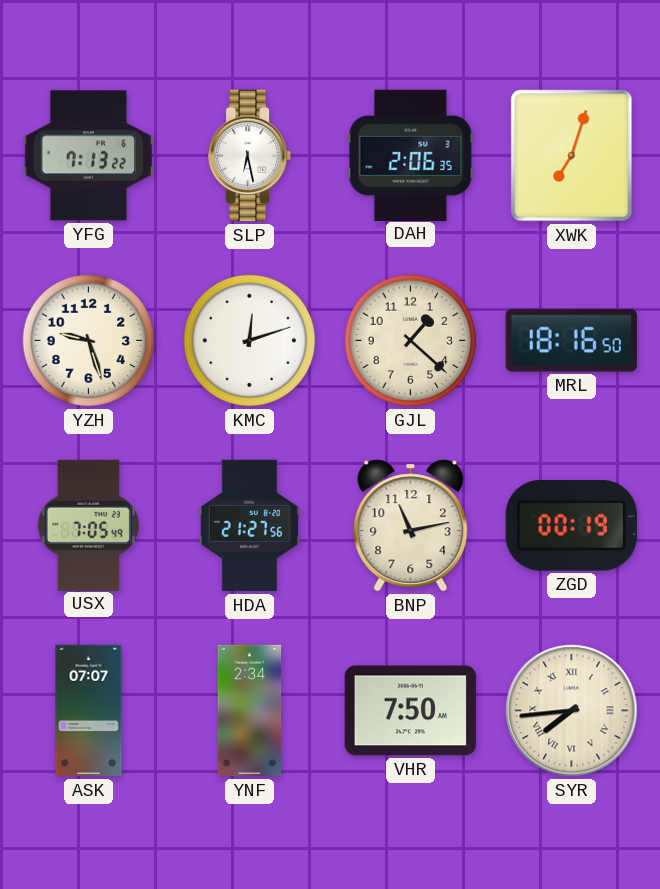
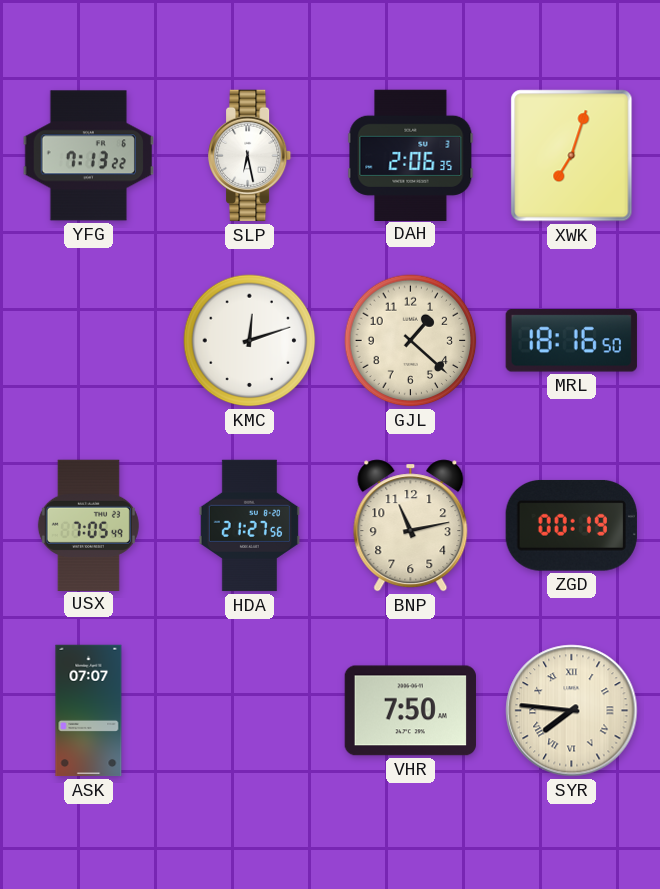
YZH: 9:27 -> none (89, 341)
YNF: 2:34 -> none (250, 711)
SYR: 7:44 -> 7:46 (572, 711)
